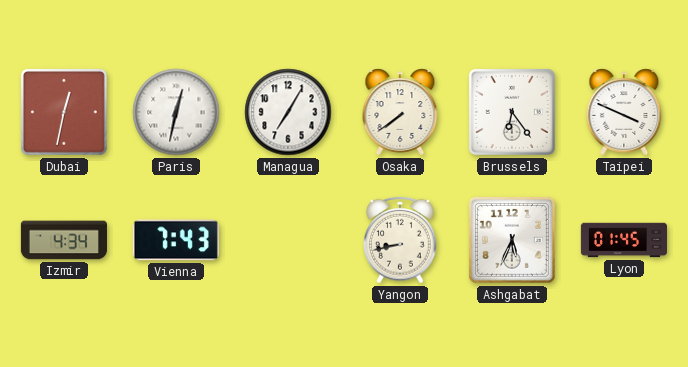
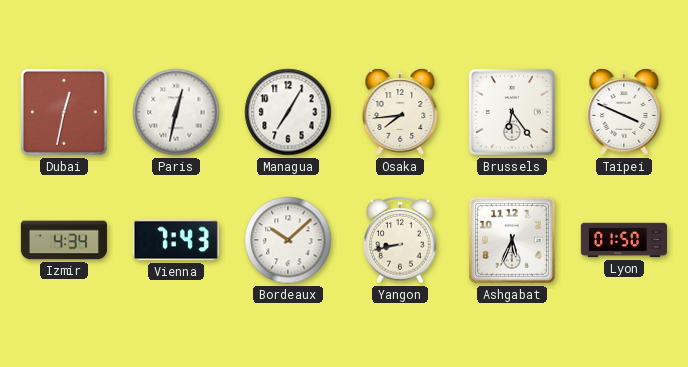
Osaka: 7:39 -> 7:44 (400, 112)
Bordeaux: none -> 10:08 (288, 240)
Lyon: 01:45 -> 01:50 (624, 240)
